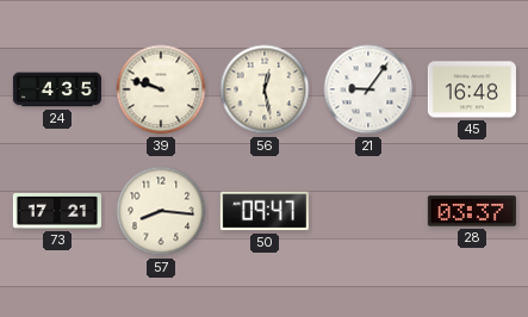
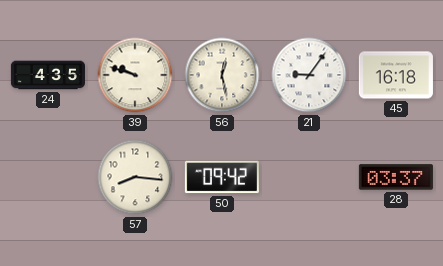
45: 16:48 -> 16:18 (396, 75)
73: 17:21 -> none (57, 212)
50: 09:47 -> 09:42 (222, 177)
